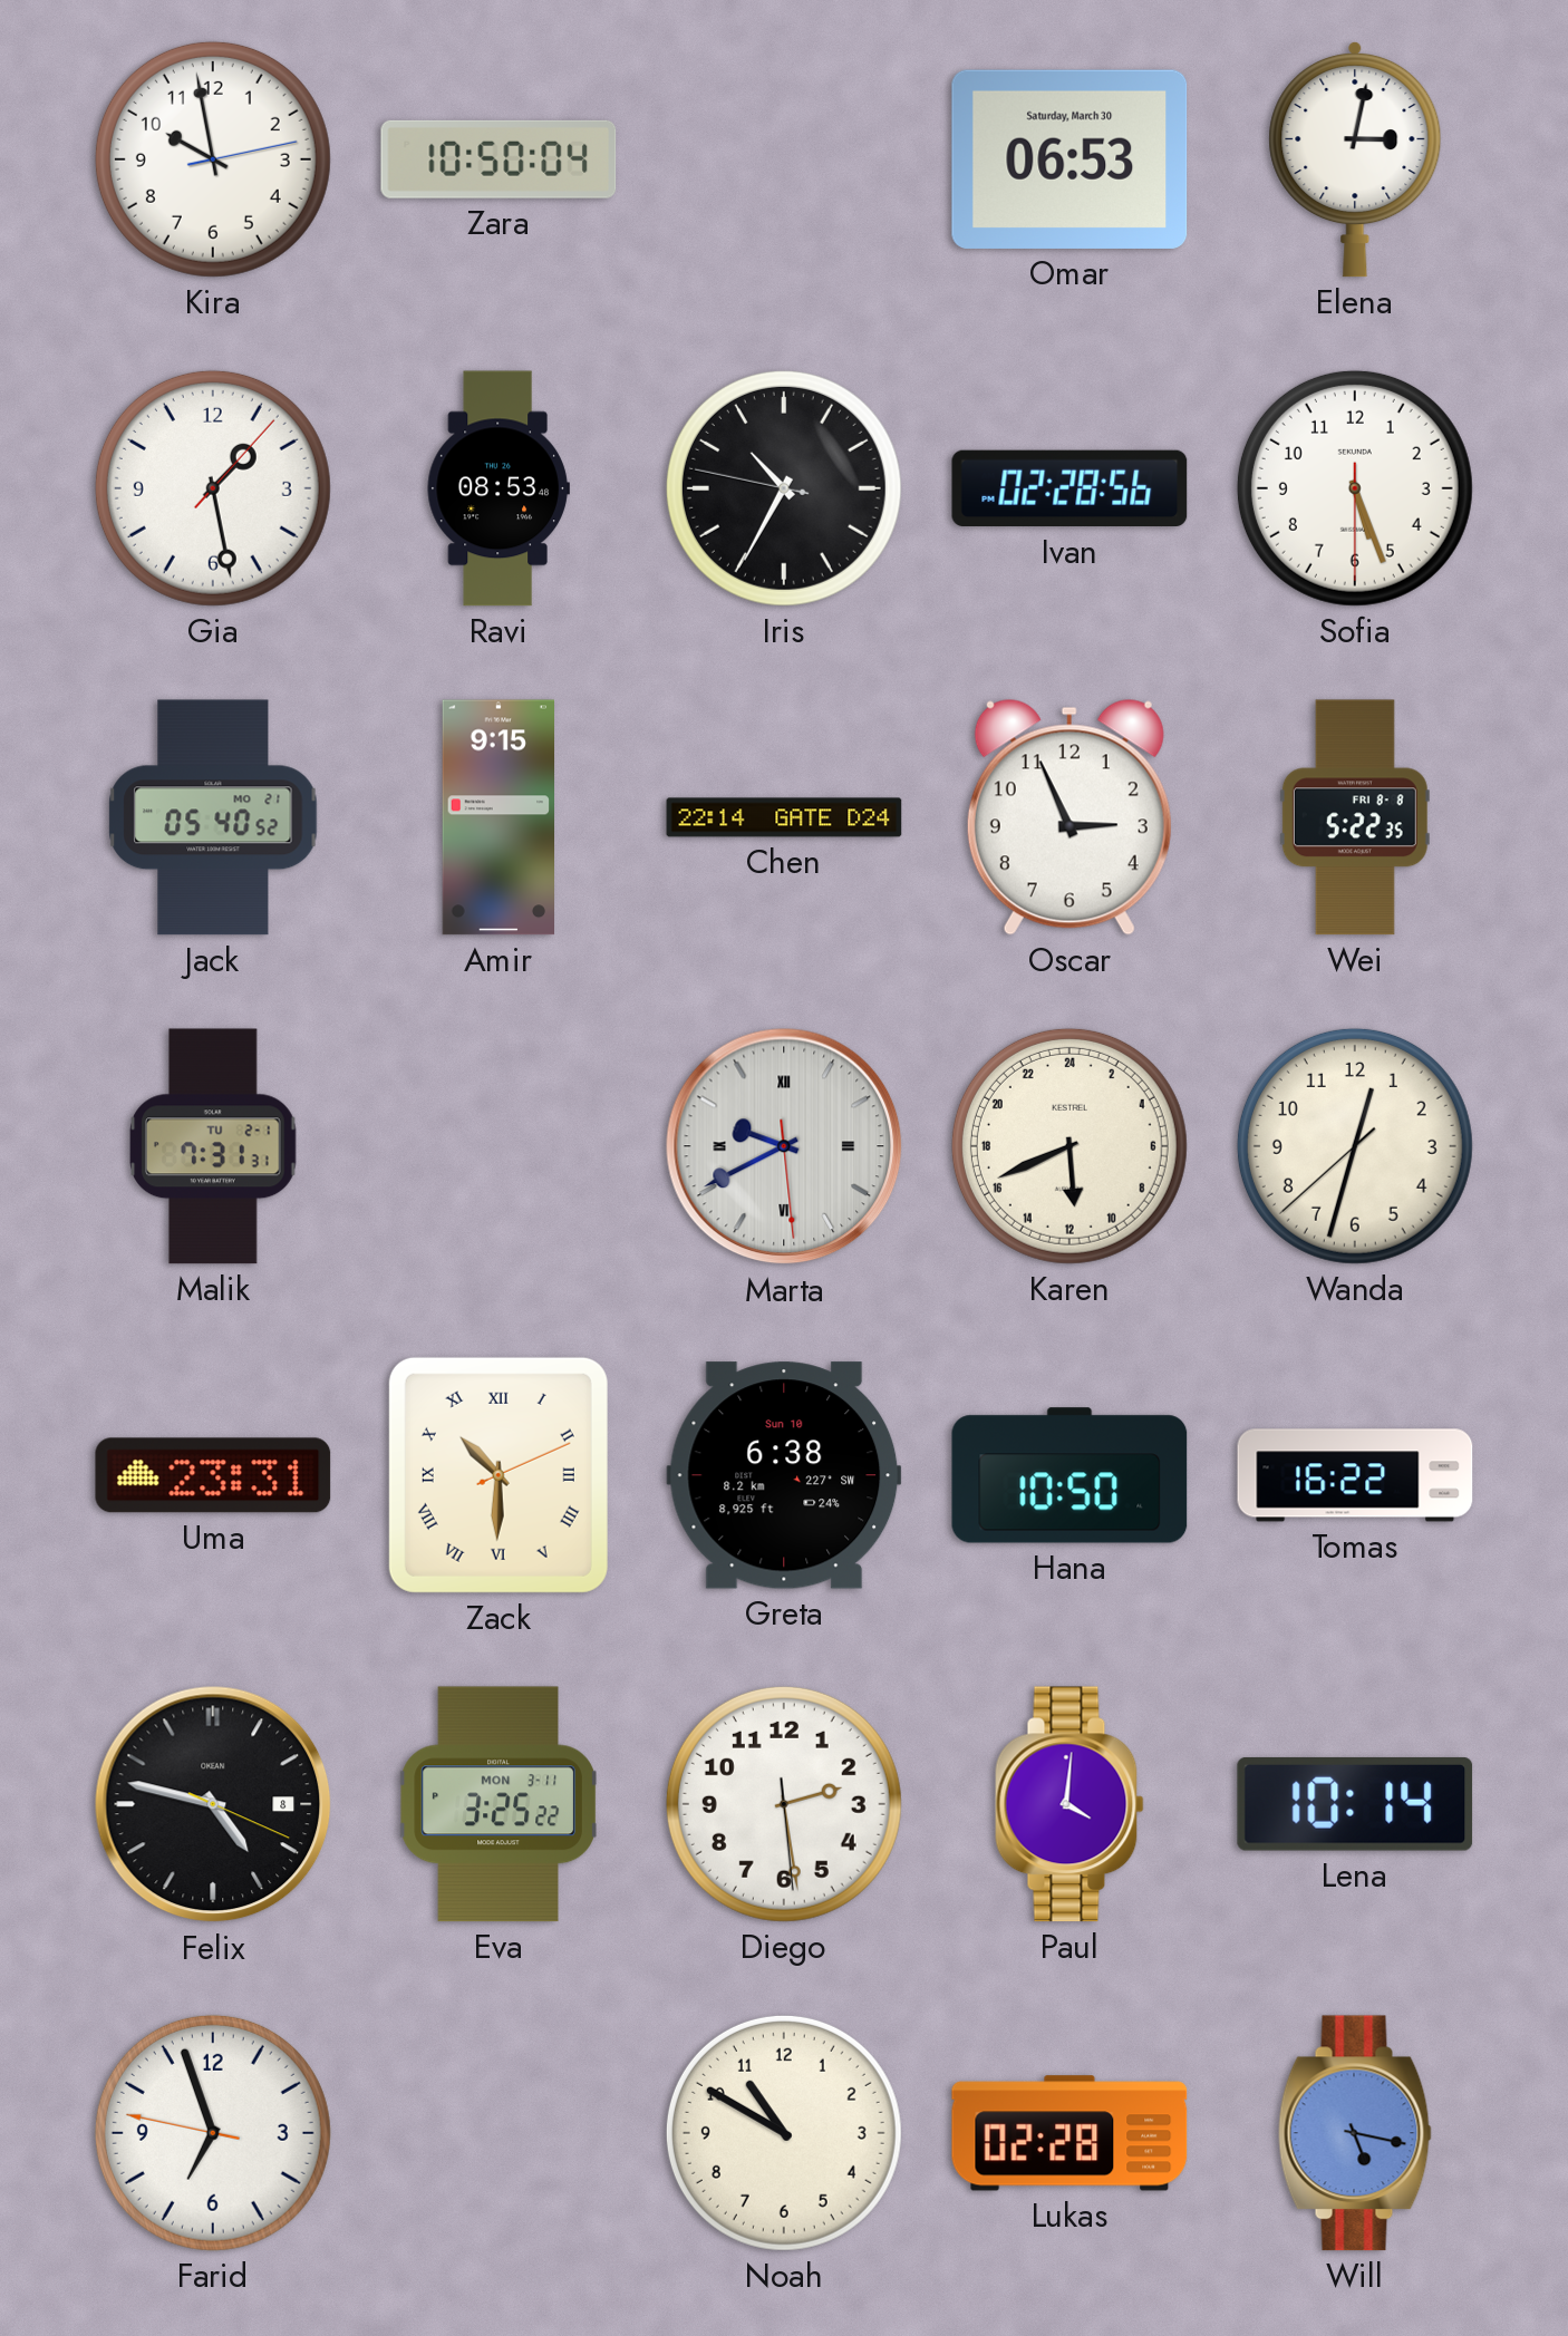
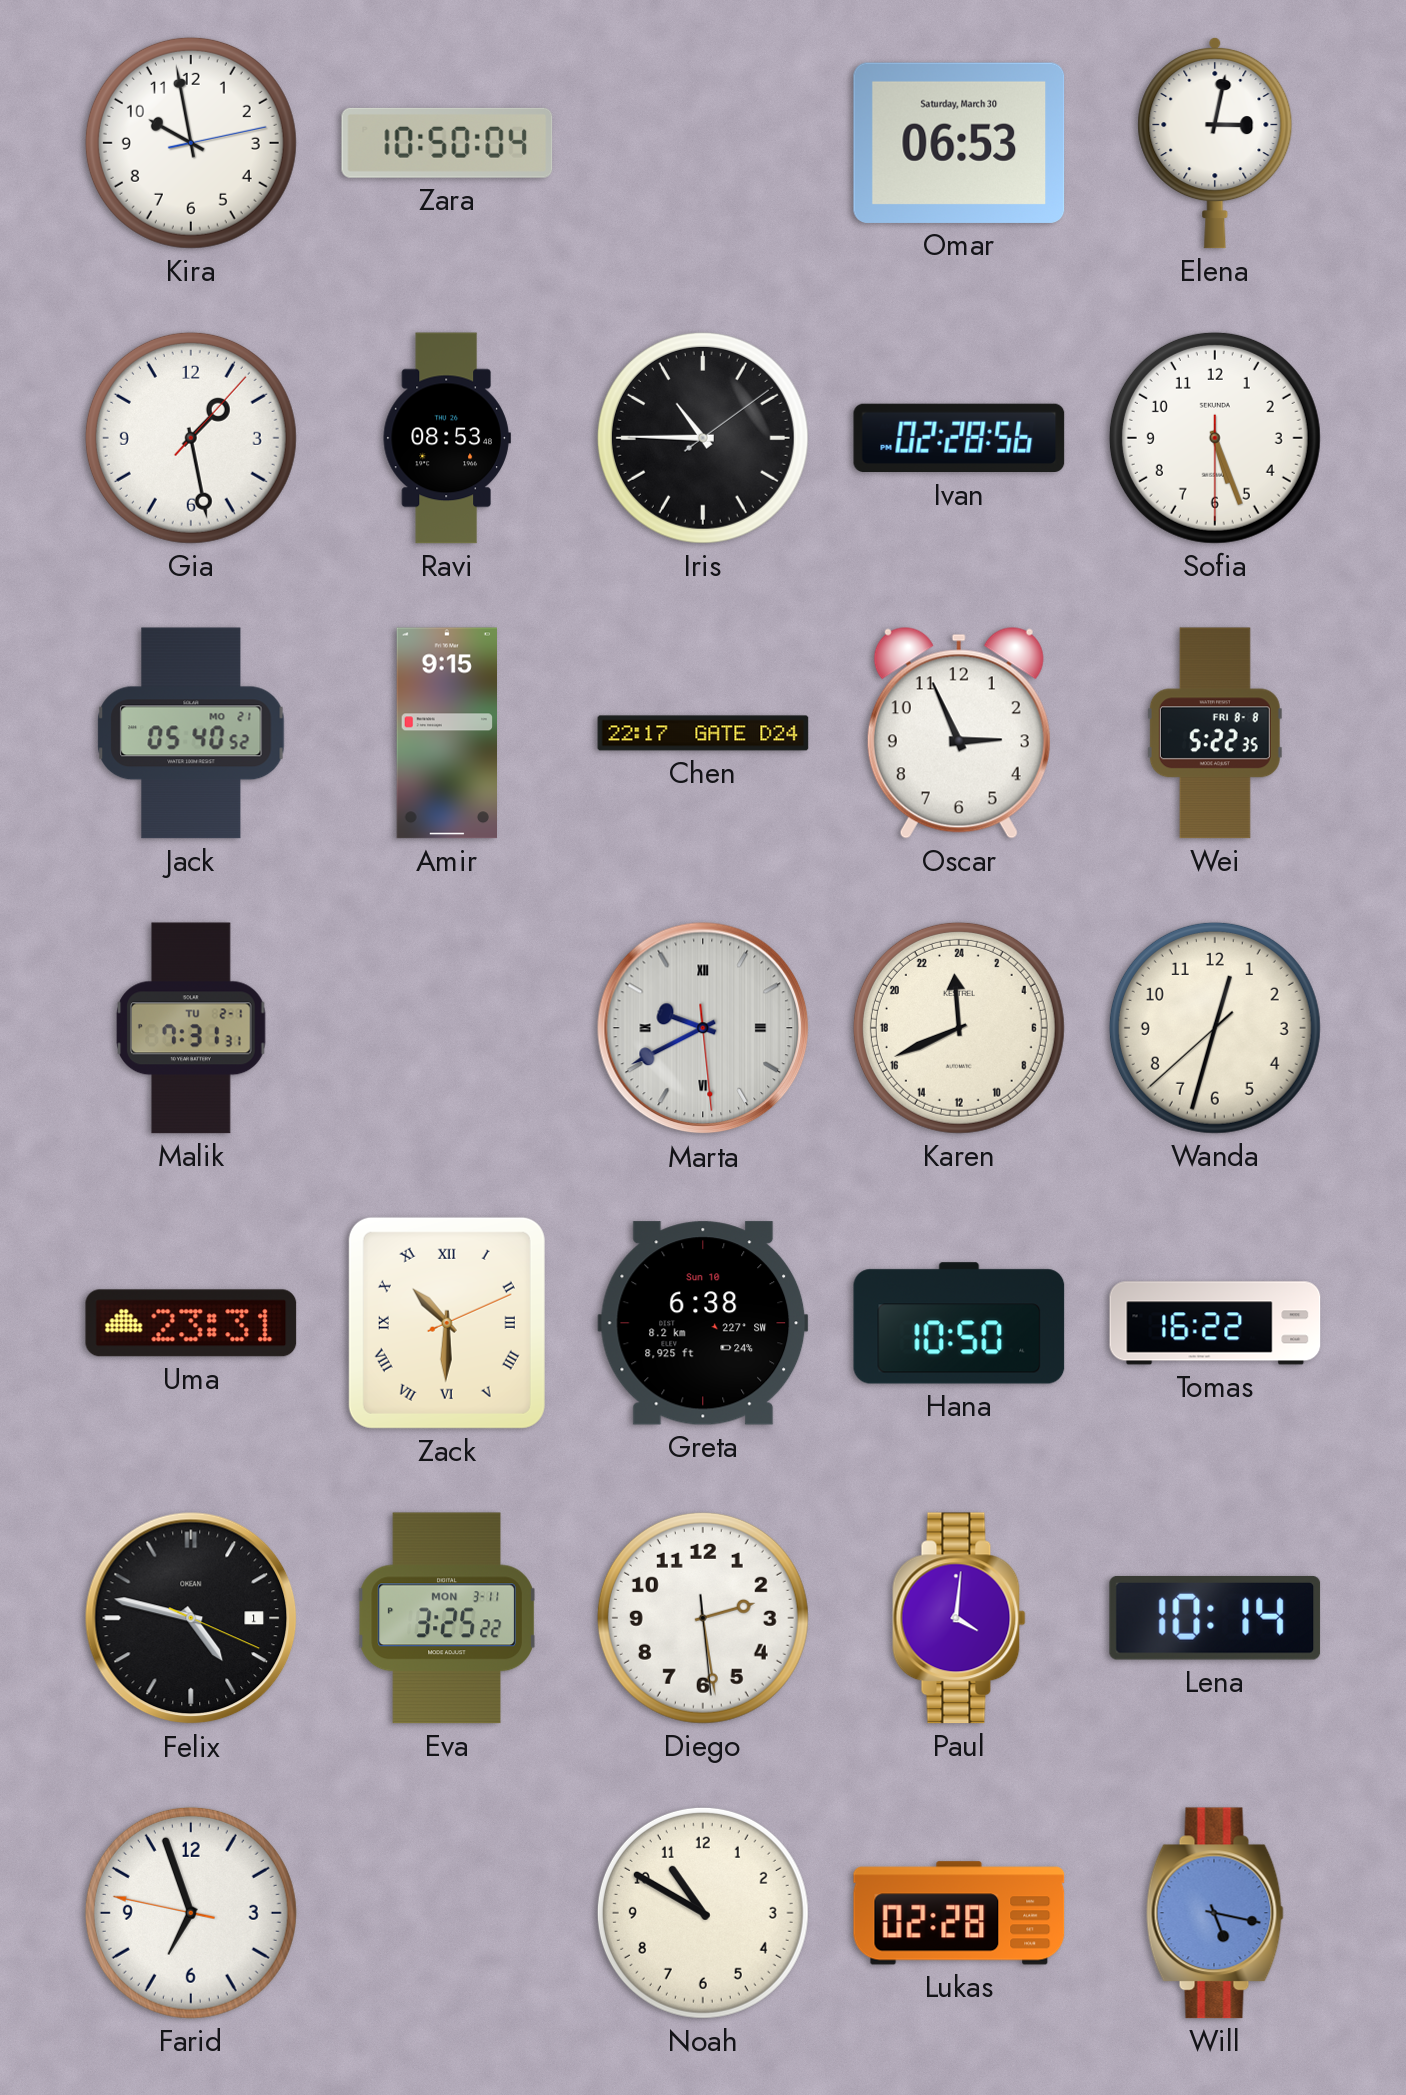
Iris: 10:34 -> 10:45 (703, 438)
Chen: 22:14 -> 22:17 (703, 733)
Karen: 11:41 -> 23:41 (959, 1028)
Felix date: 8 -> 1 (191, 1618)
